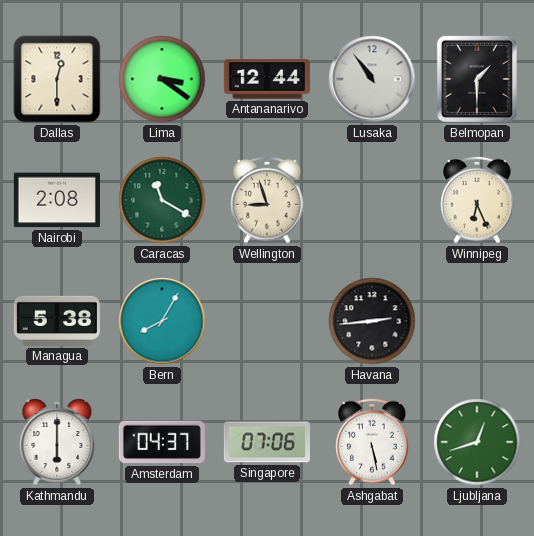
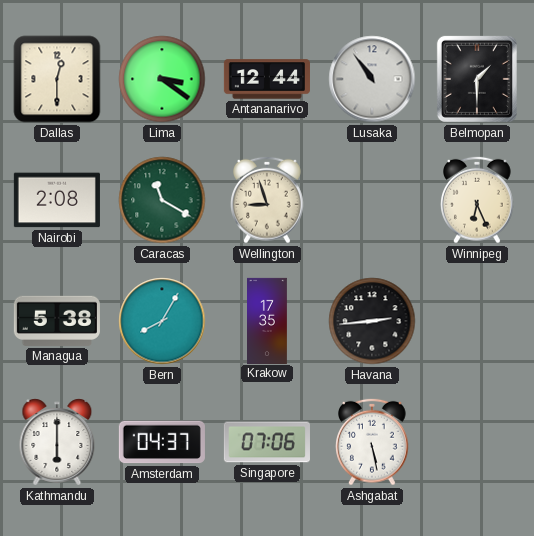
Krakow: none -> 17:35 (268, 320)
Ljubljana: 12:42 -> none (477, 442)
